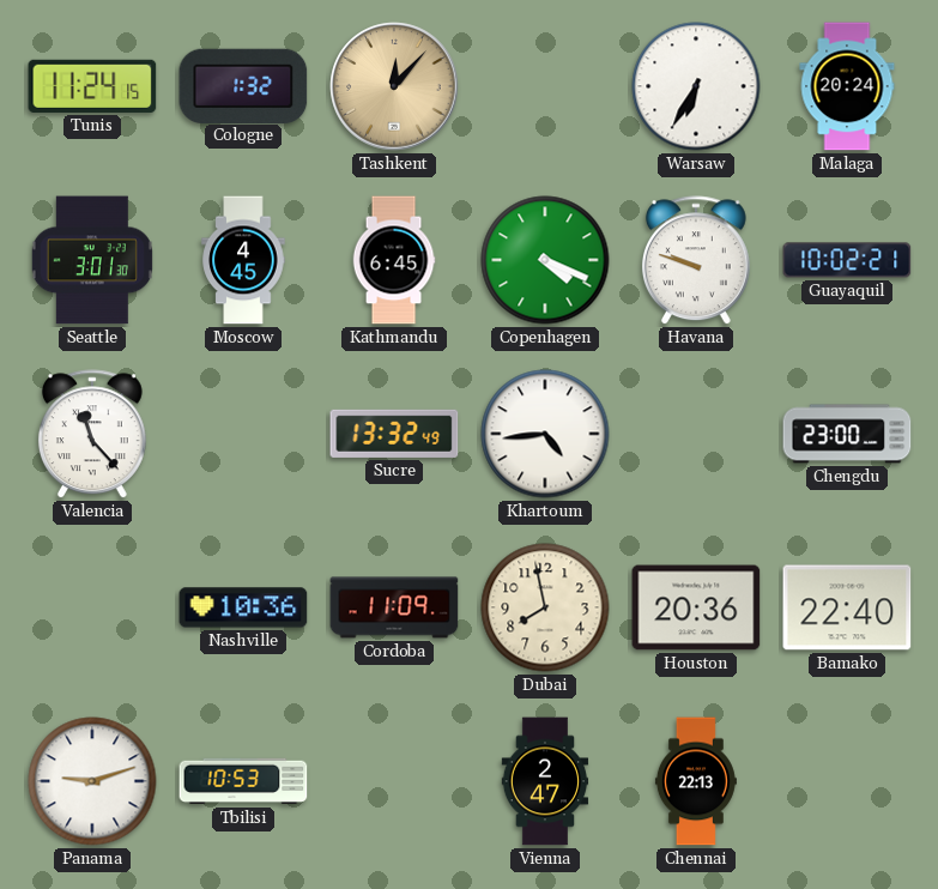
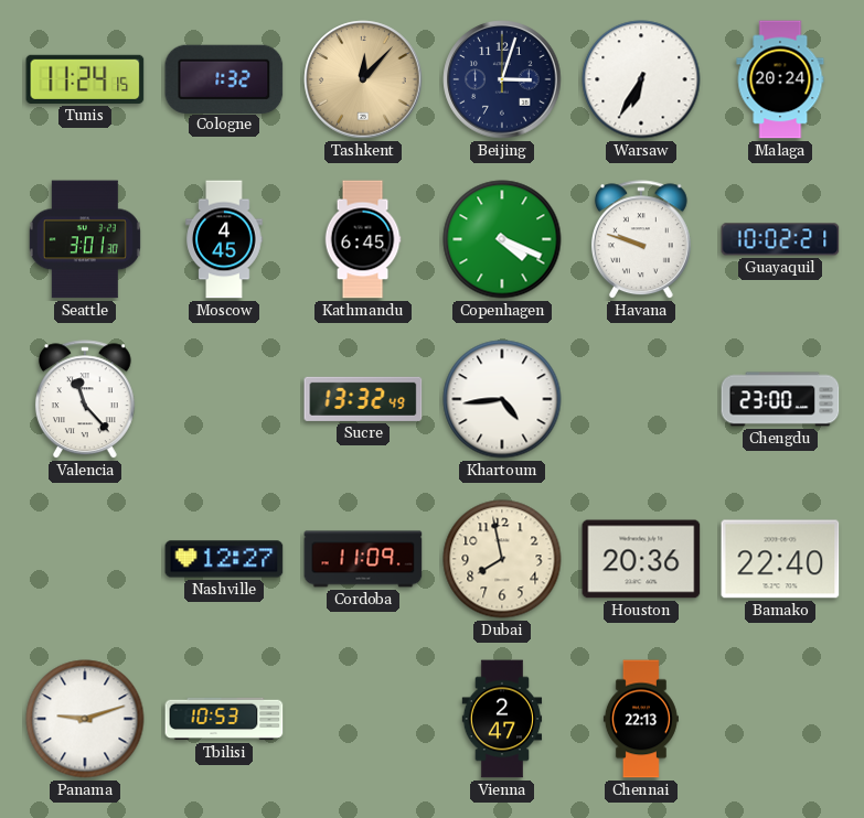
Beijing: none -> 3:03 (502, 79)
Nashville: 10:36 -> 12:27 (224, 559)
